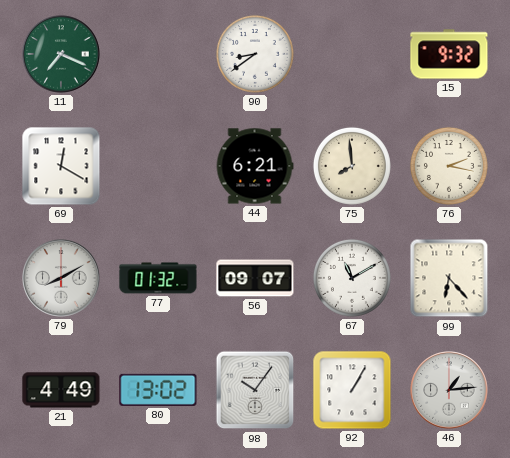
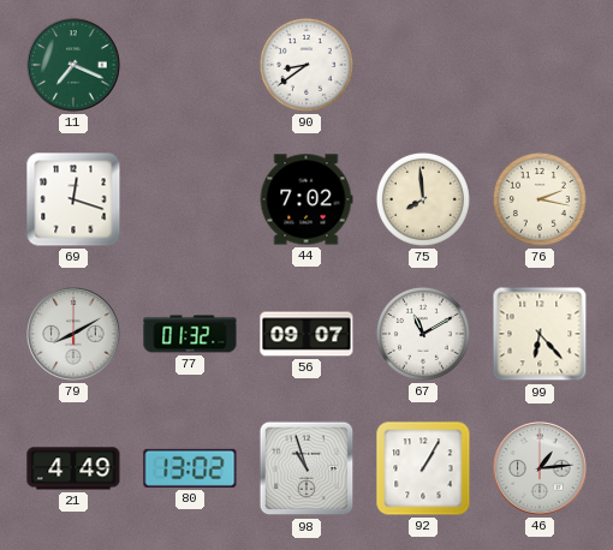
15: 9:32 -> none (449, 54)
69: 12:20 -> 12:18 (73, 199)
44: 6:21 -> 7:02 (306, 199)
98: 10:06 -> 10:57 (306, 468)
